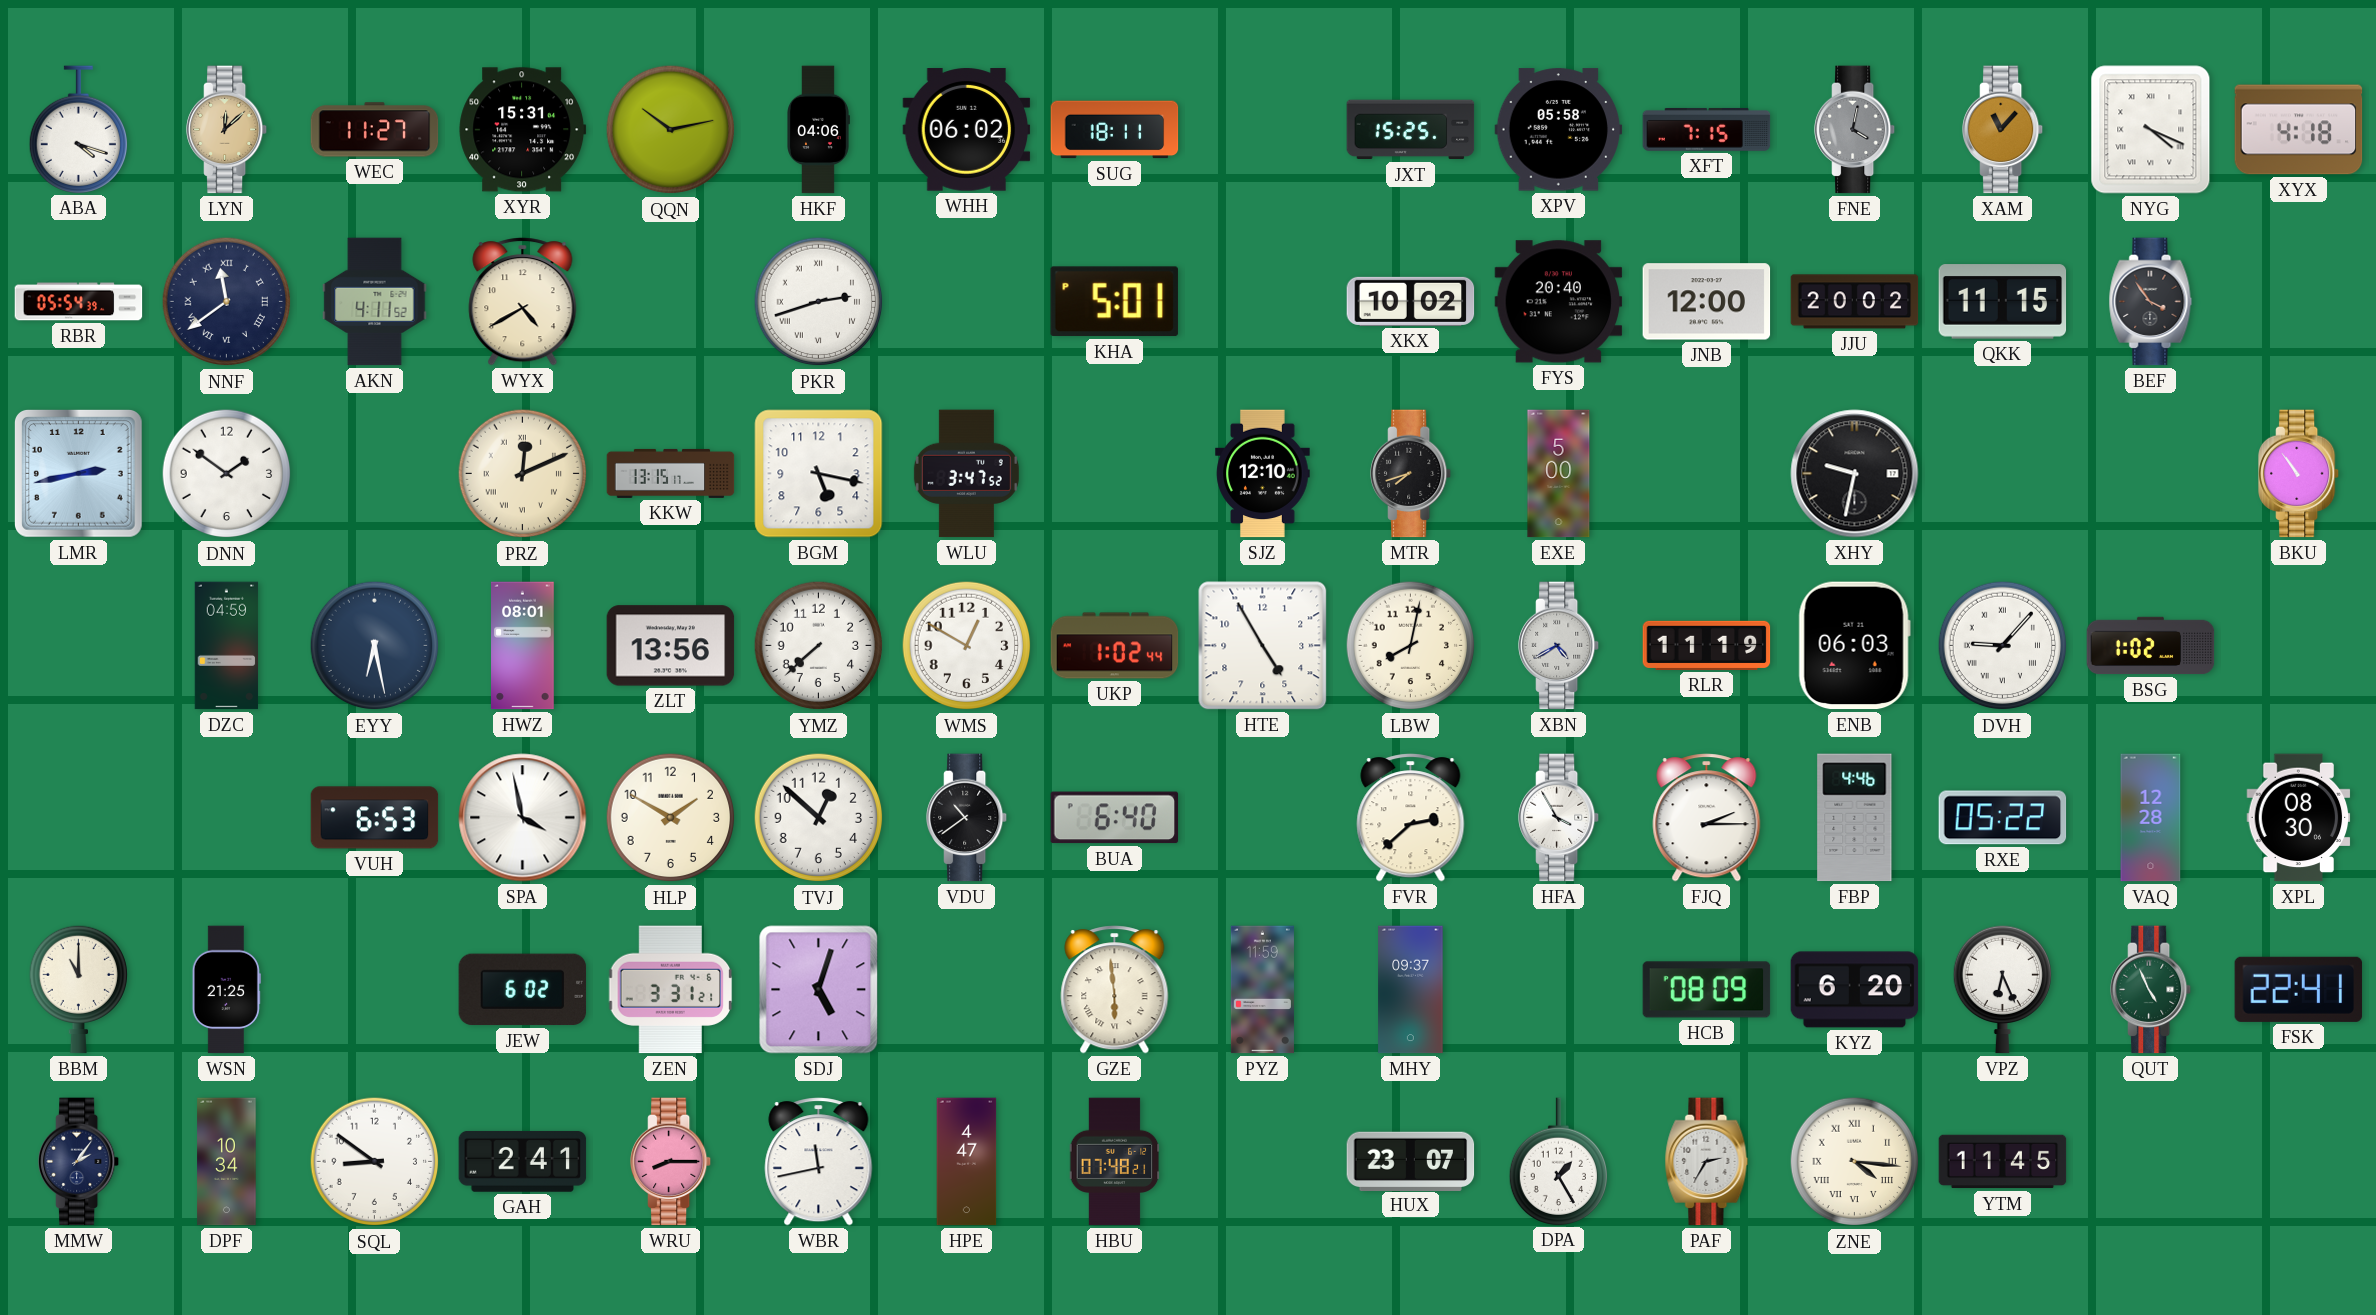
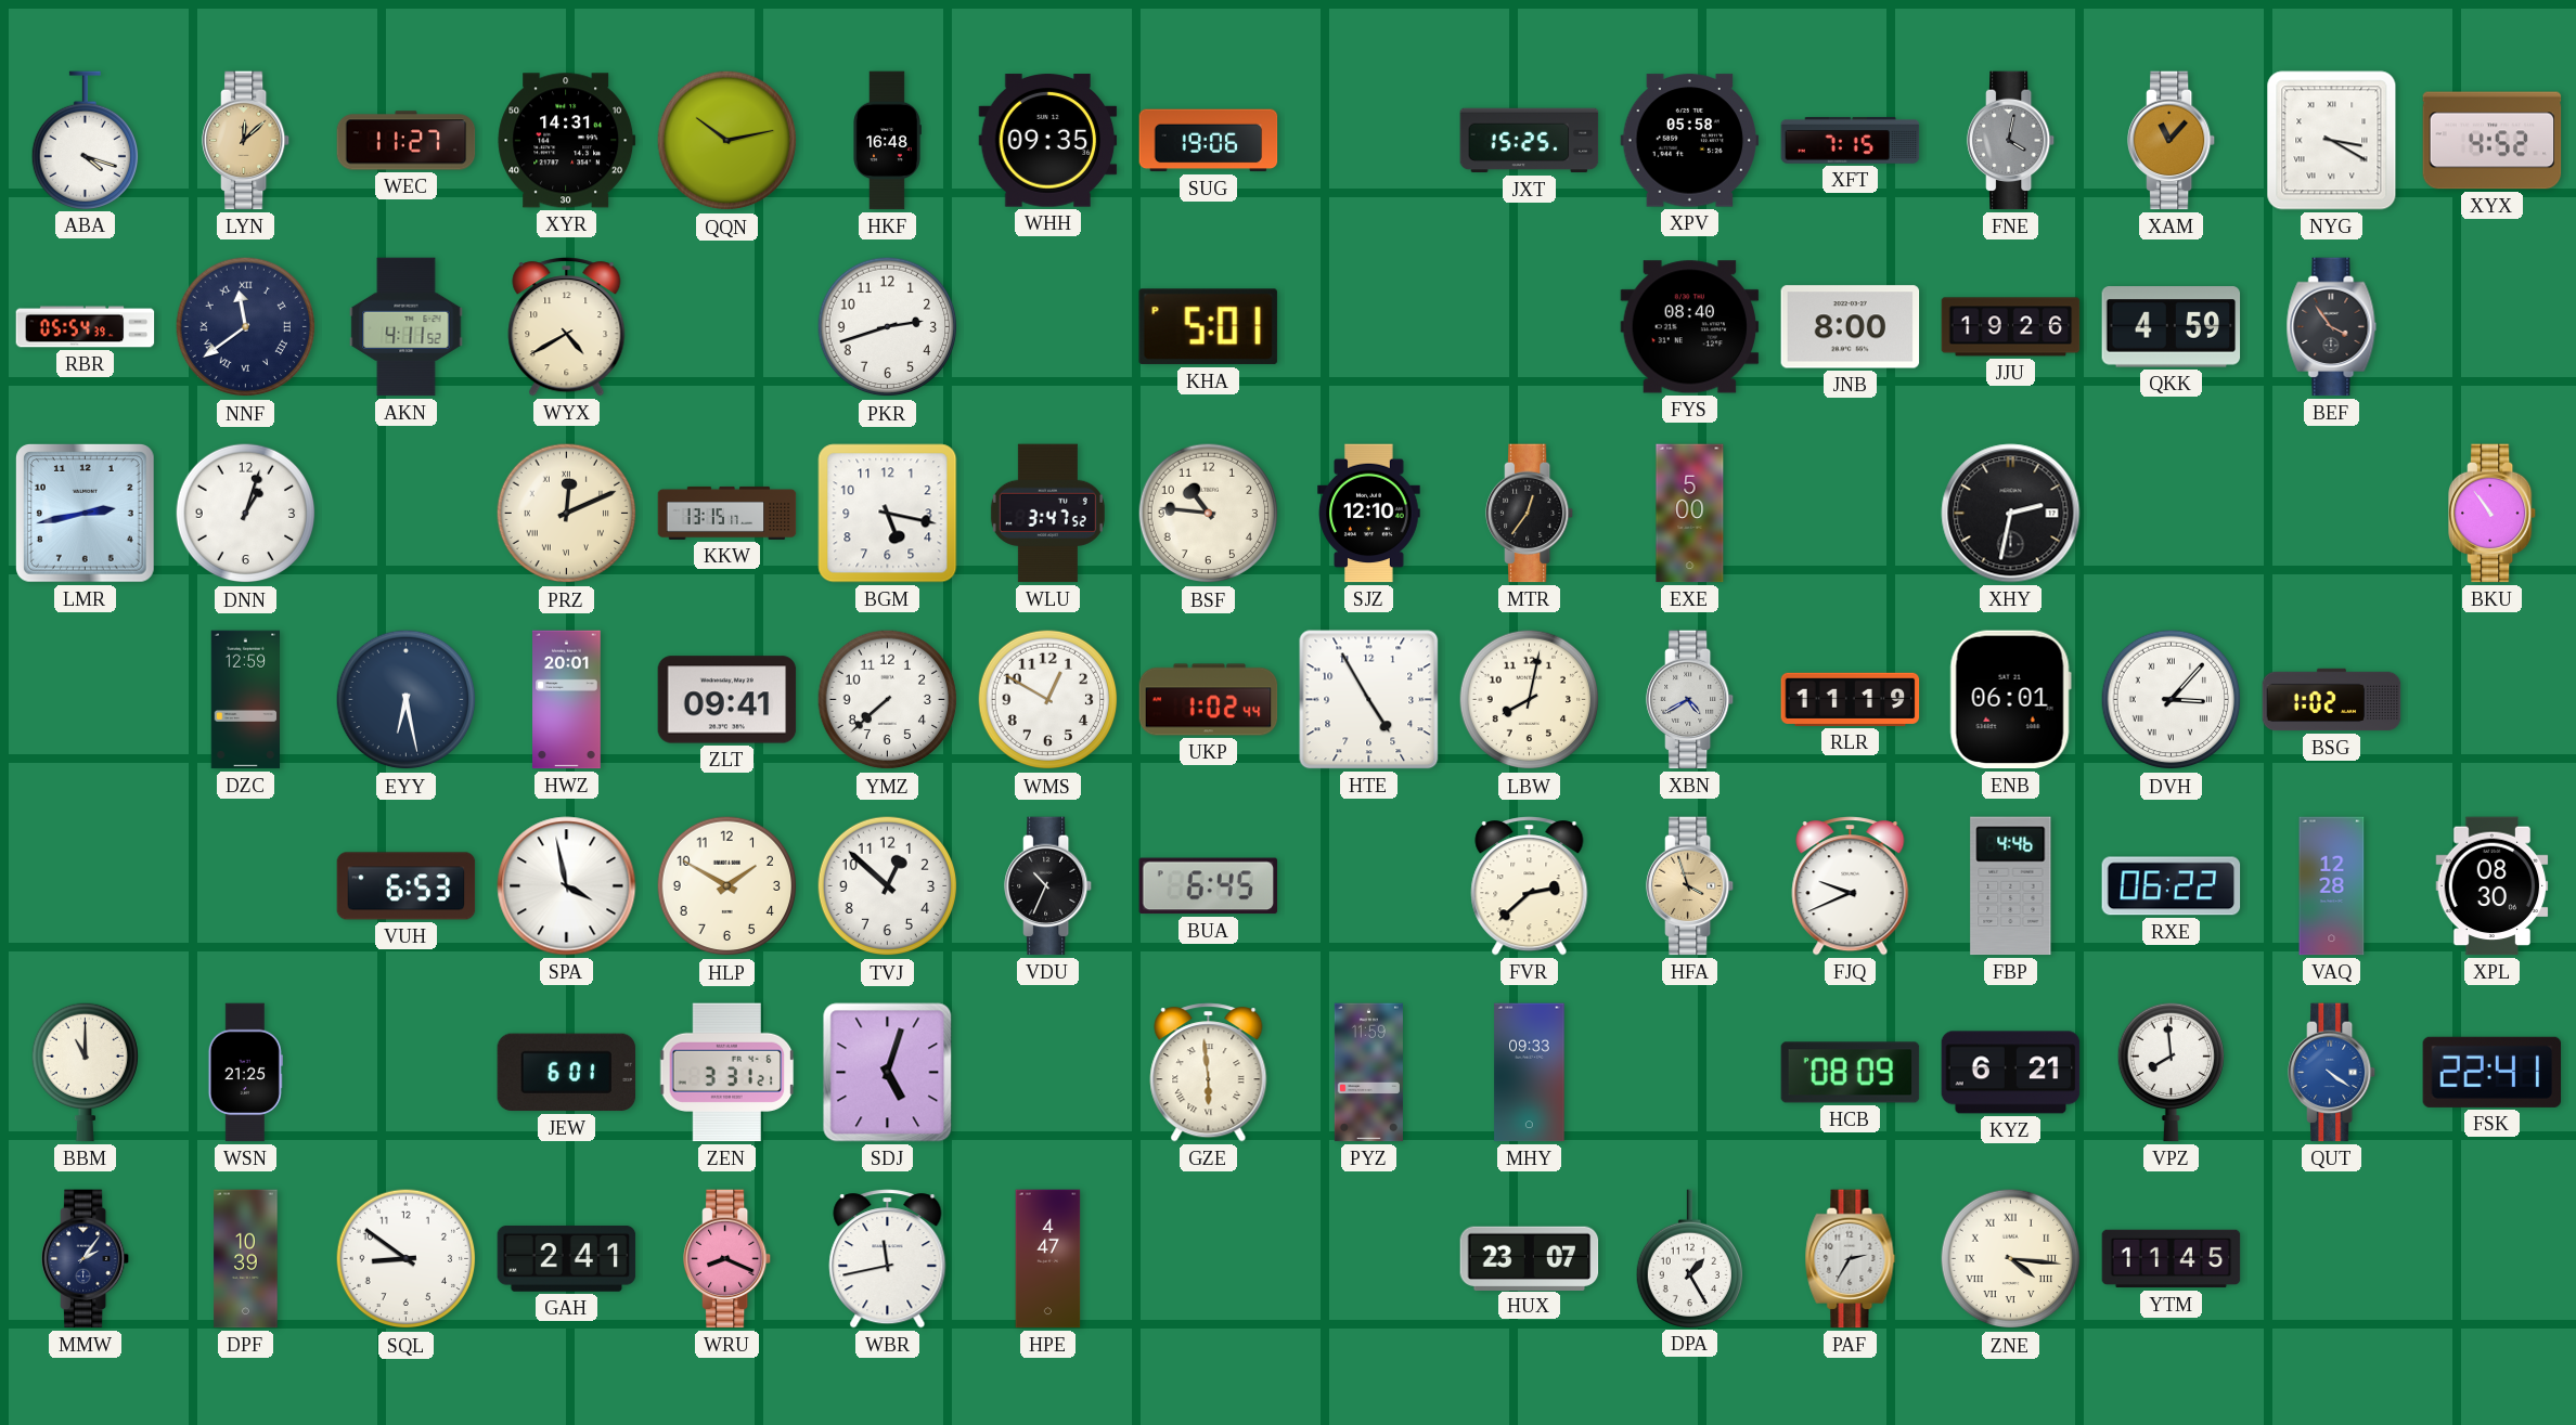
XYR: 15:31 -> 14:31 (567, 141)
HKF: 04:06 -> 16:48 (887, 141)
WHH: 06:02 -> 09:35 (1048, 141)
SUG: 18:11 -> 19:06 (1209, 141)
NYG: 4:19 -> 3:20 (2332, 141)
XYX: 4:18 -> 4:52 (2493, 141)
PKR numerals: Roman -> Arabic (888, 327)
XKX: 10:02 -> none (1411, 301)
FYS: 20:40 -> 08:40 (1690, 327)
JNB: 12:00 -> 8:00 (1851, 327)
JJU: 20:02 -> 19:26 (2011, 327)
QKK: 11:15 -> 4:59 (2172, 327)
DNN: 1:51 -> 1:03 (246, 514)
BSF: none -> 10:46 (1209, 514)
MTR: 7:42 -> 12:36 (1531, 514)
XHY: 9:32 -> 2:32 (2011, 514)
DZC: 04:59 -> 12:59 (246, 700)
HWZ: 08:01 -> 20:01 (567, 700)
ZLT: 13:56 -> 09:41 (727, 700)
ENB: 06:03 -> 06:01 (2010, 700)
DVH: 9:07 -> 3:07 (2172, 700)
VDU: 10:39 -> 10:34 (1049, 886)
BUA: 6:40 -> 6:45 (1209, 886)
HFA: 3:55 -> 3:57 (1691, 886)
HFA dial: white -> champagne (1691, 886)
FJQ: 2:15 -> 9:41 (1851, 886)
RXE: 05:22 -> 06:22 (2172, 886)
JEW: 6:02 -> 6:01 (567, 1073)
MHY: 09:37 -> 09:33 (1530, 1073)
KYZ: 6:20 -> 6:21 (2011, 1073)
VPZ: 6:26 -> 7:59 (2171, 1072)
QUT: 4:56 -> 4:21 (2333, 1073)
QUT dial: green -> blue (2333, 1073)
DPF: 10:34 -> 10:39 (246, 1259)
WRU: 8:15 -> 8:19 (729, 1259)
HBU: 07:48 -> none (1115, 1162)
